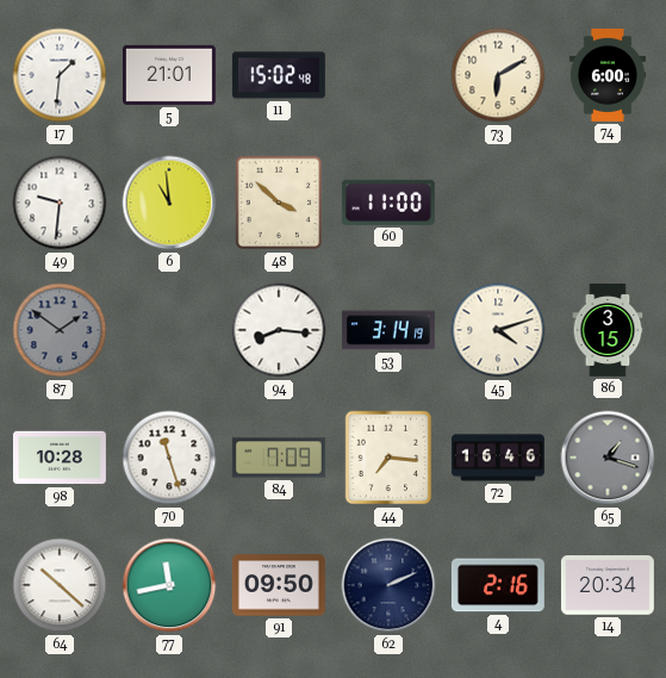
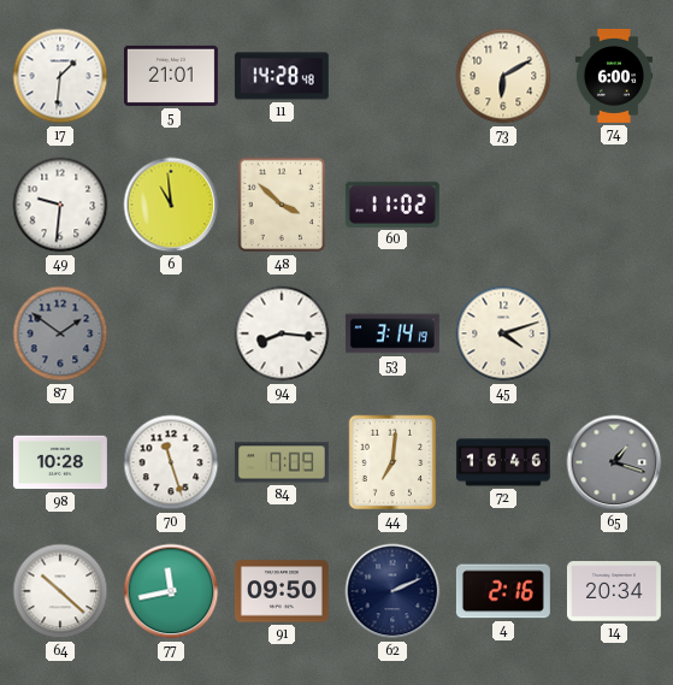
11: 15:02 -> 14:28 (282, 76)
60: 11:00 -> 11:02 (392, 205)
86: 3:15 -> none (608, 331)
44: 7:16 -> 7:01 (392, 462)
